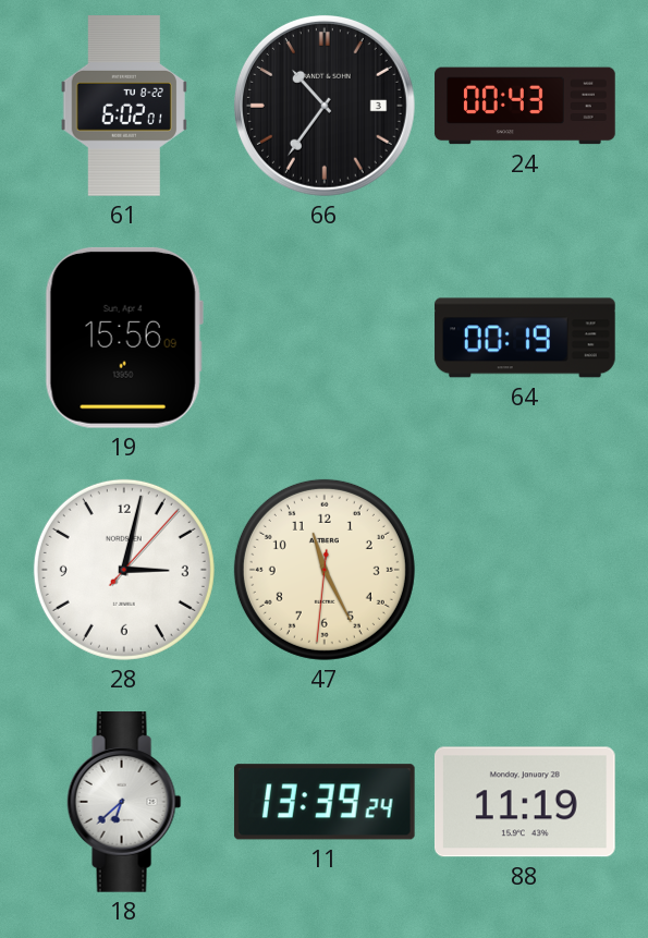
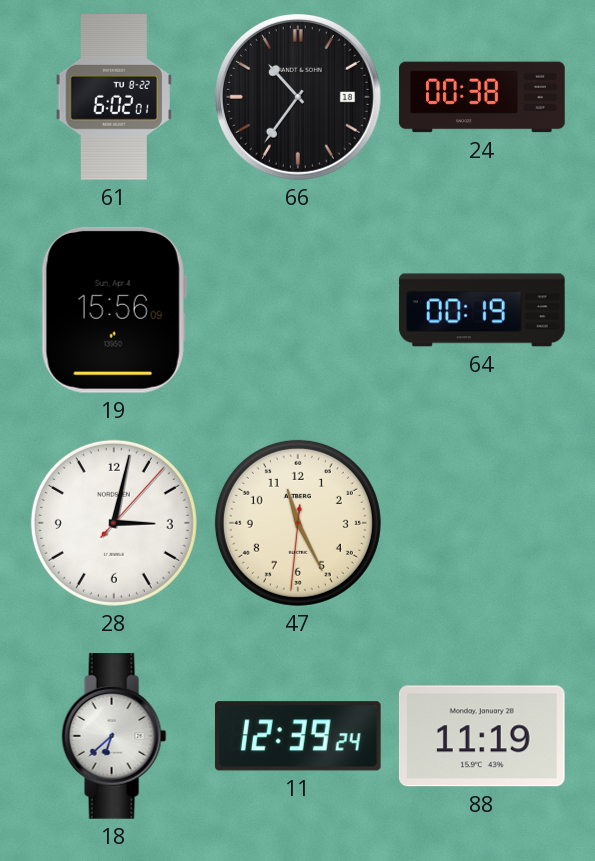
66 date: 3 -> 18 (298, 97)
24: 00:43 -> 00:38 (482, 97)
11: 13:39 -> 12:39 (298, 736)
